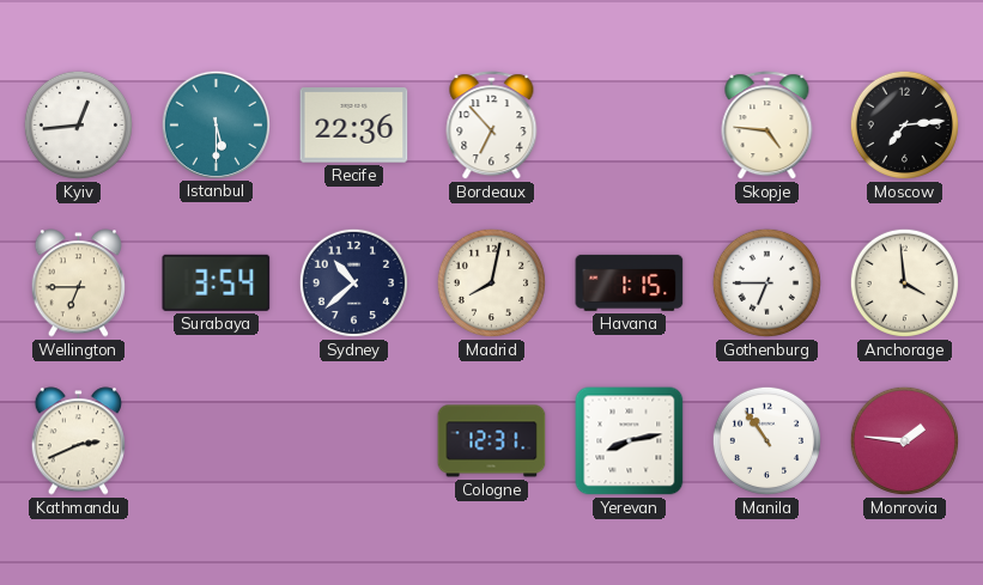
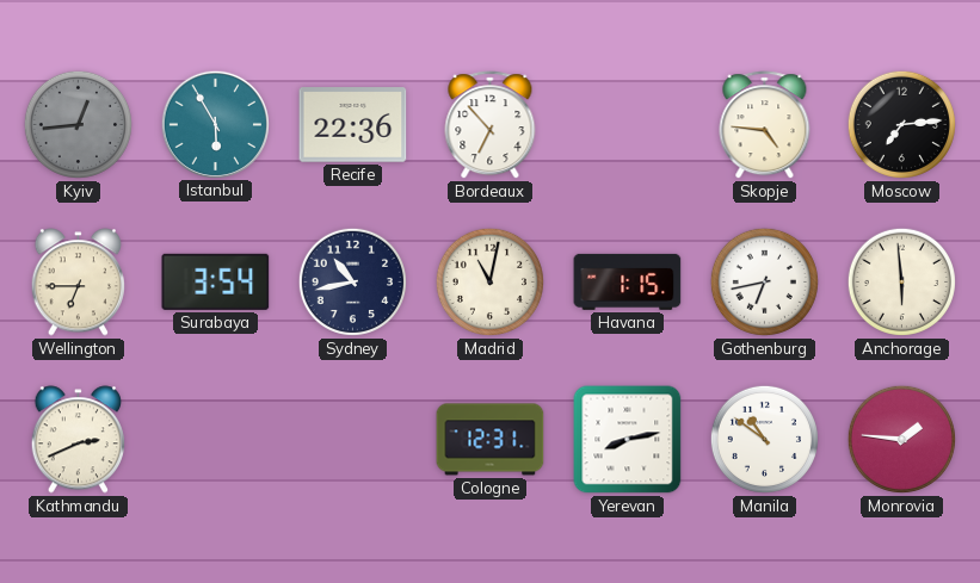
Kyiv dial: white -> grey (78, 124)
Istanbul: 5:30 -> 5:55 (215, 124)
Sydney: 10:38 -> 10:43 (352, 281)
Madrid: 8:02 -> 11:02 (489, 281)
Gothenburg: 6:45 -> 6:43 (764, 281)
Anchorage: 3:59 -> 5:59 (901, 281)
Manila: 10:54 -> 10:51 (764, 439)
